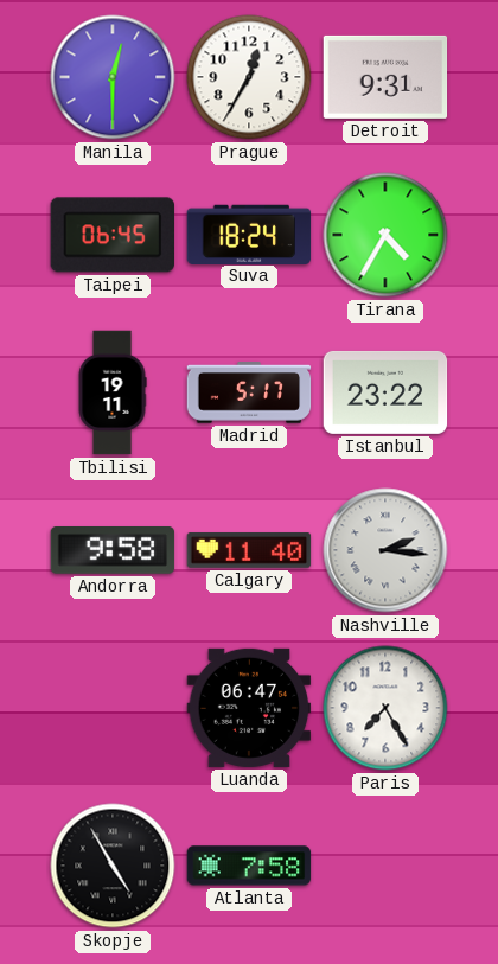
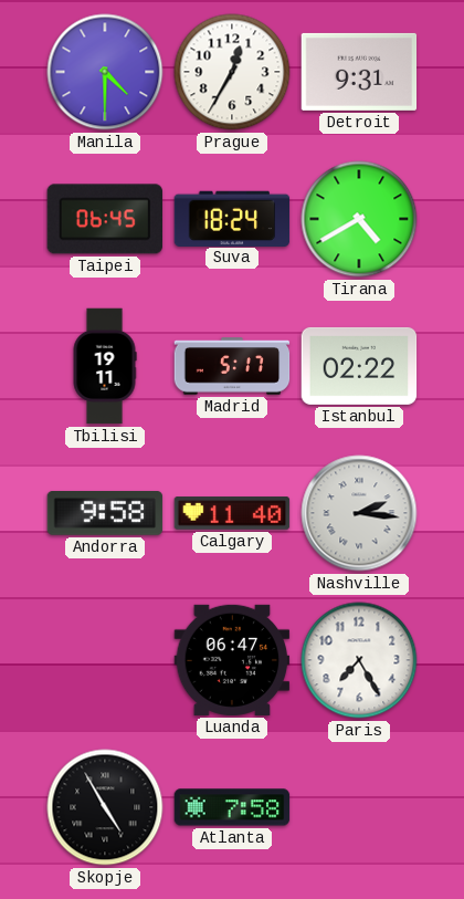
Manila: 12:30 -> 4:30 (105, 72)
Tirana: 4:35 -> 4:40 (359, 219)
Istanbul: 23:22 -> 02:22 (359, 366)
